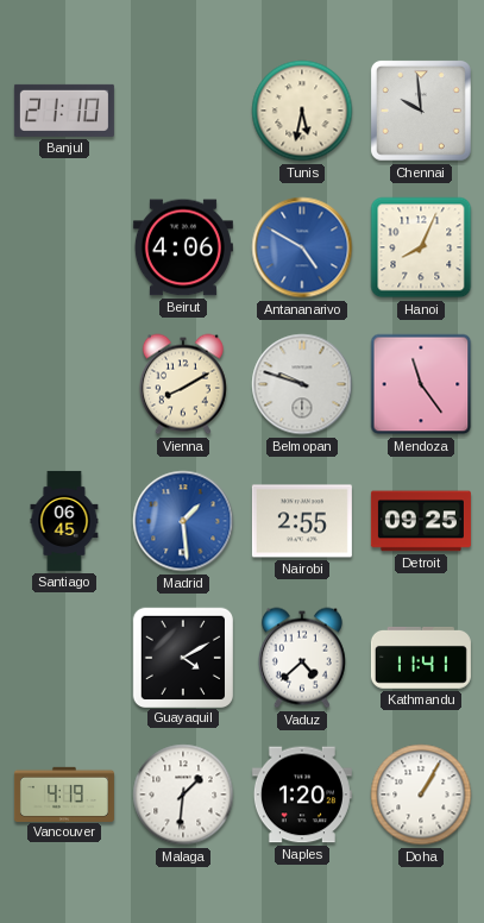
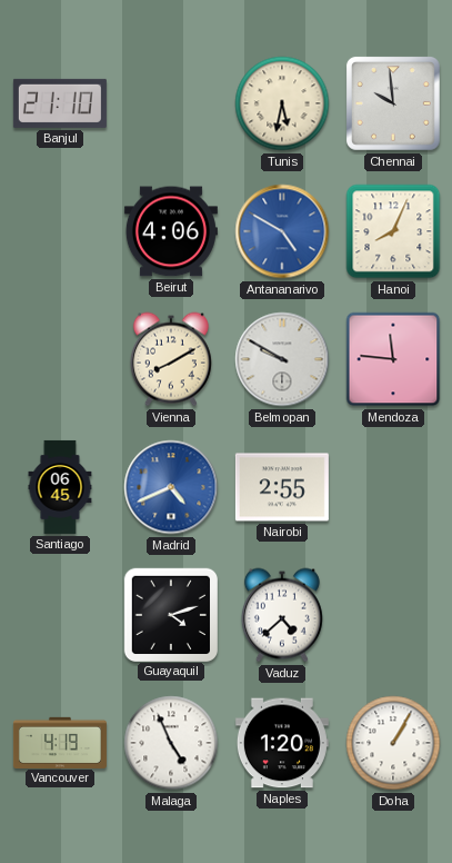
Belmopan: 9:48 -> 9:50 (282, 359)
Mendoza: 11:24 -> 11:46 (393, 359)
Madrid: 1:29 -> 4:41 (171, 487)
Detroit: 09:25 -> none (421, 521)
Guayaquil: 4:10 -> 4:12 (170, 614)
Kathmandu: 11:41 -> none (421, 658)
Malaga: 1:31 -> 4:56 (171, 743)
